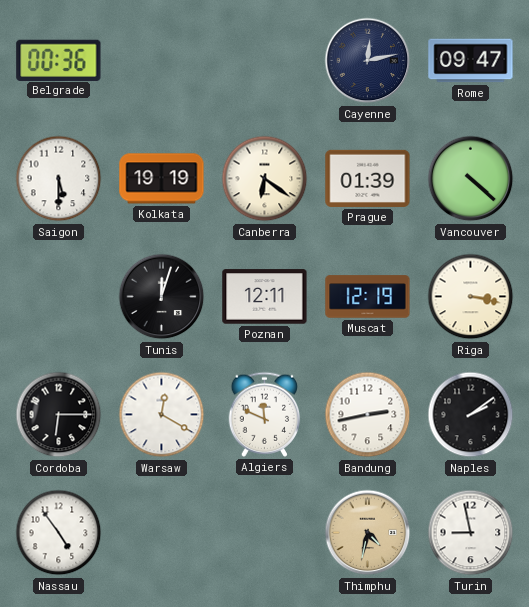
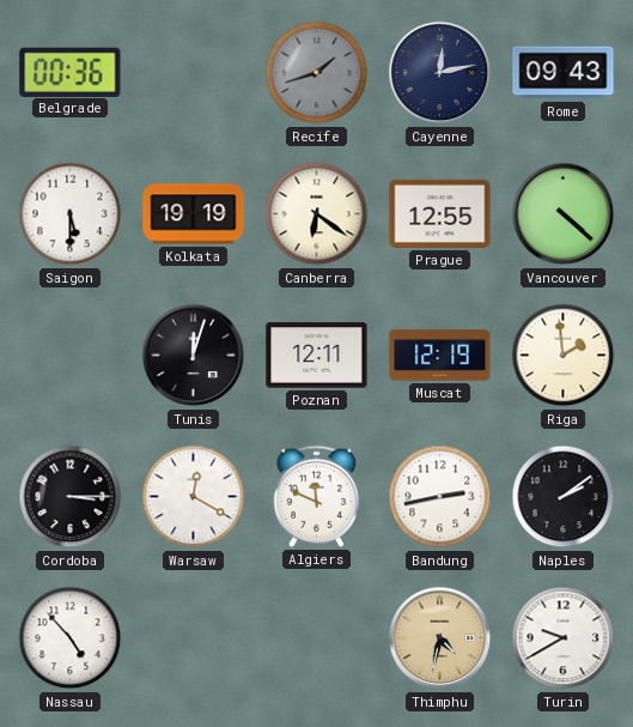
Recife: none -> 1:42 (317, 73)
Rome: 09:47 -> 09:43 (564, 73)
Prague: 01:39 -> 12:55 (440, 213)
Riga: 3:17 -> 1:59 (564, 356)
Cordoba: 6:15 -> 3:15 (71, 497)
Nassau: 4:54 -> 4:53 (71, 638)
Turin: 8:58 -> 9:40 (564, 638)
